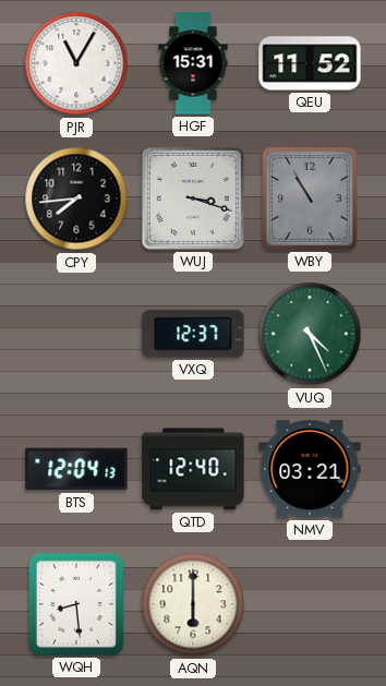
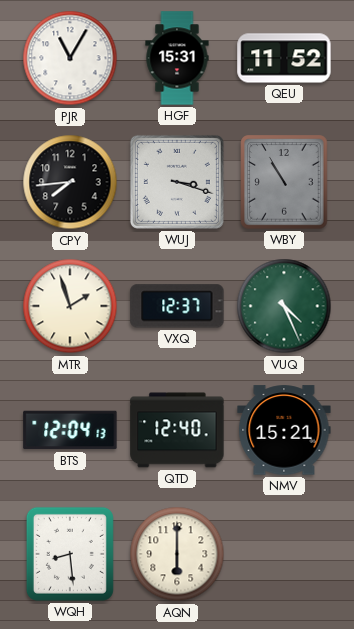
MTR: none -> 1:57 (70, 306)
NMV: 03:21 -> 15:21 (284, 430)
